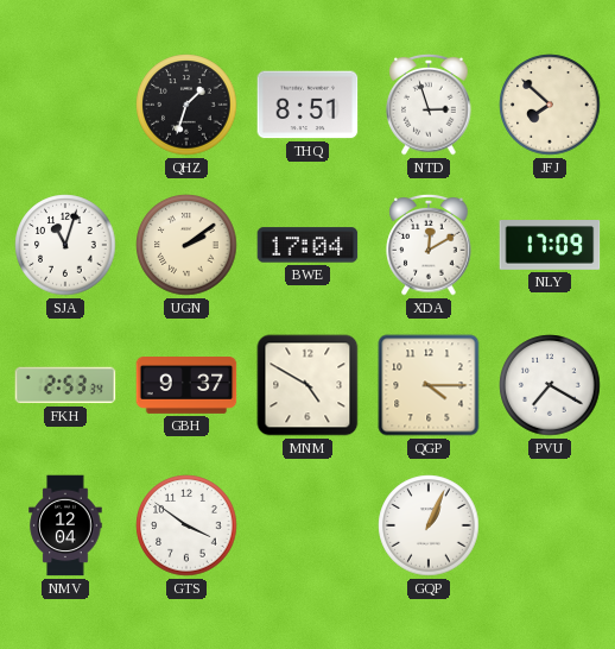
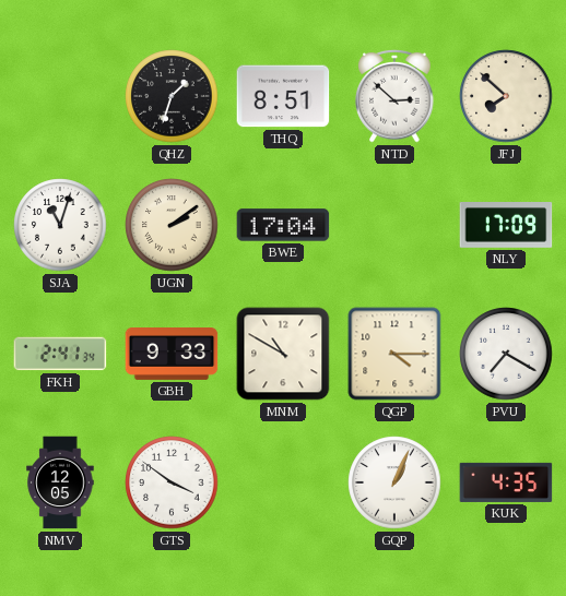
NTD: 2:57 -> 2:52 (394, 96)
XDA: 12:10 -> none (429, 245)
FKH: 2:53 -> 2:41 (60, 354)
GBH: 9:37 -> 9:33 (172, 355)
MNM: 4:50 -> 10:50 (283, 354)
NMV: 12:04 -> 12:05 (60, 482)
KUK: none -> 4:35 (506, 482)
